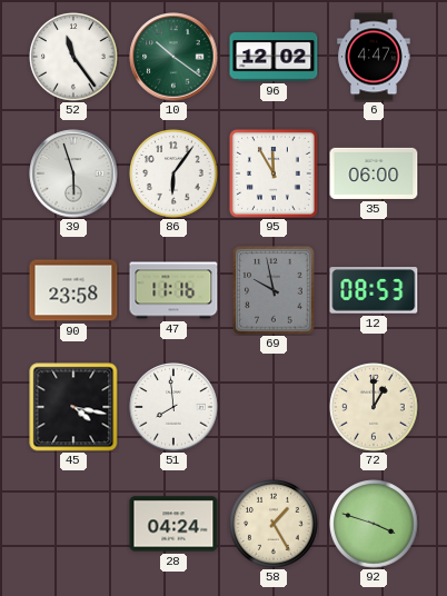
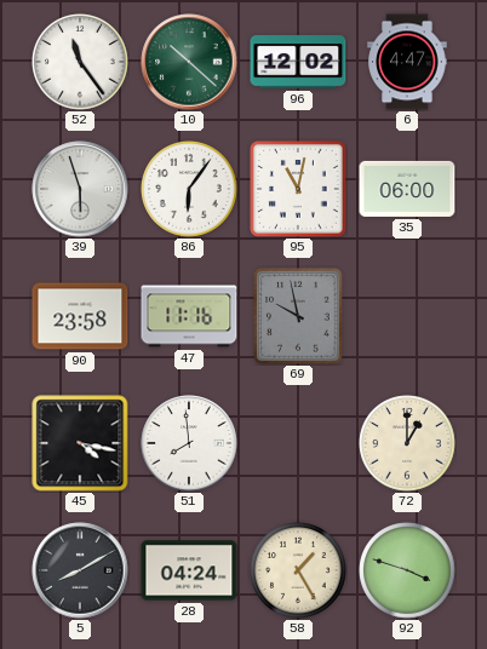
10: 10:21 -> 10:22 (189, 62)
95: 11:55 -> 11:02 (298, 189)
12: 08:53 -> none (374, 290)
5: none -> 8:10 (80, 570)
